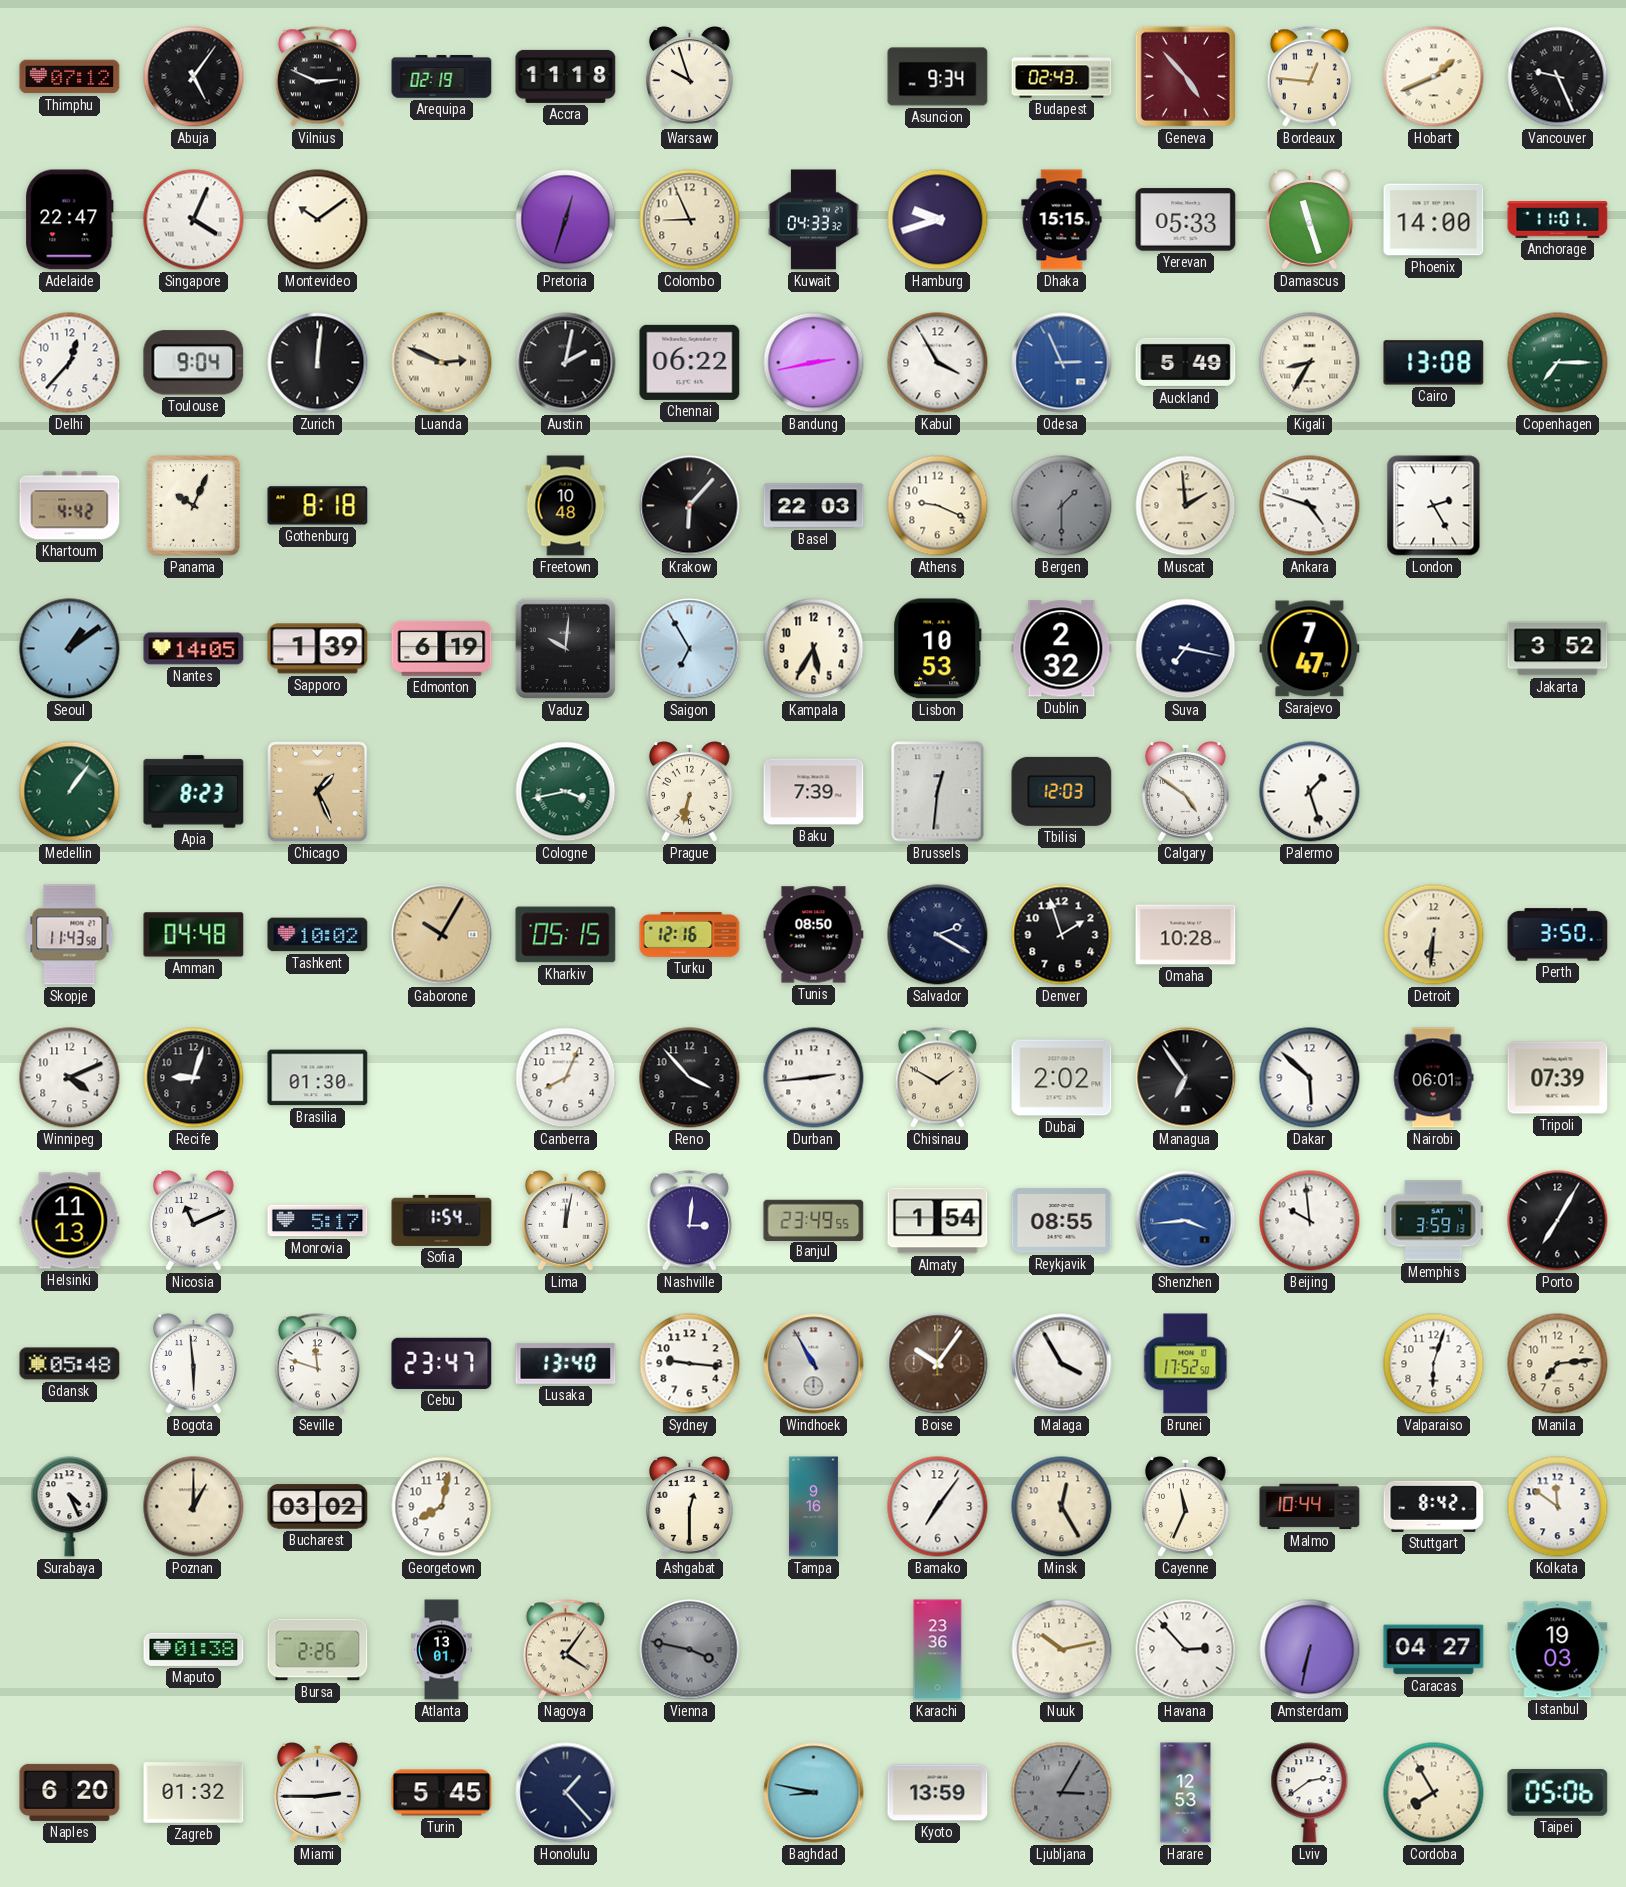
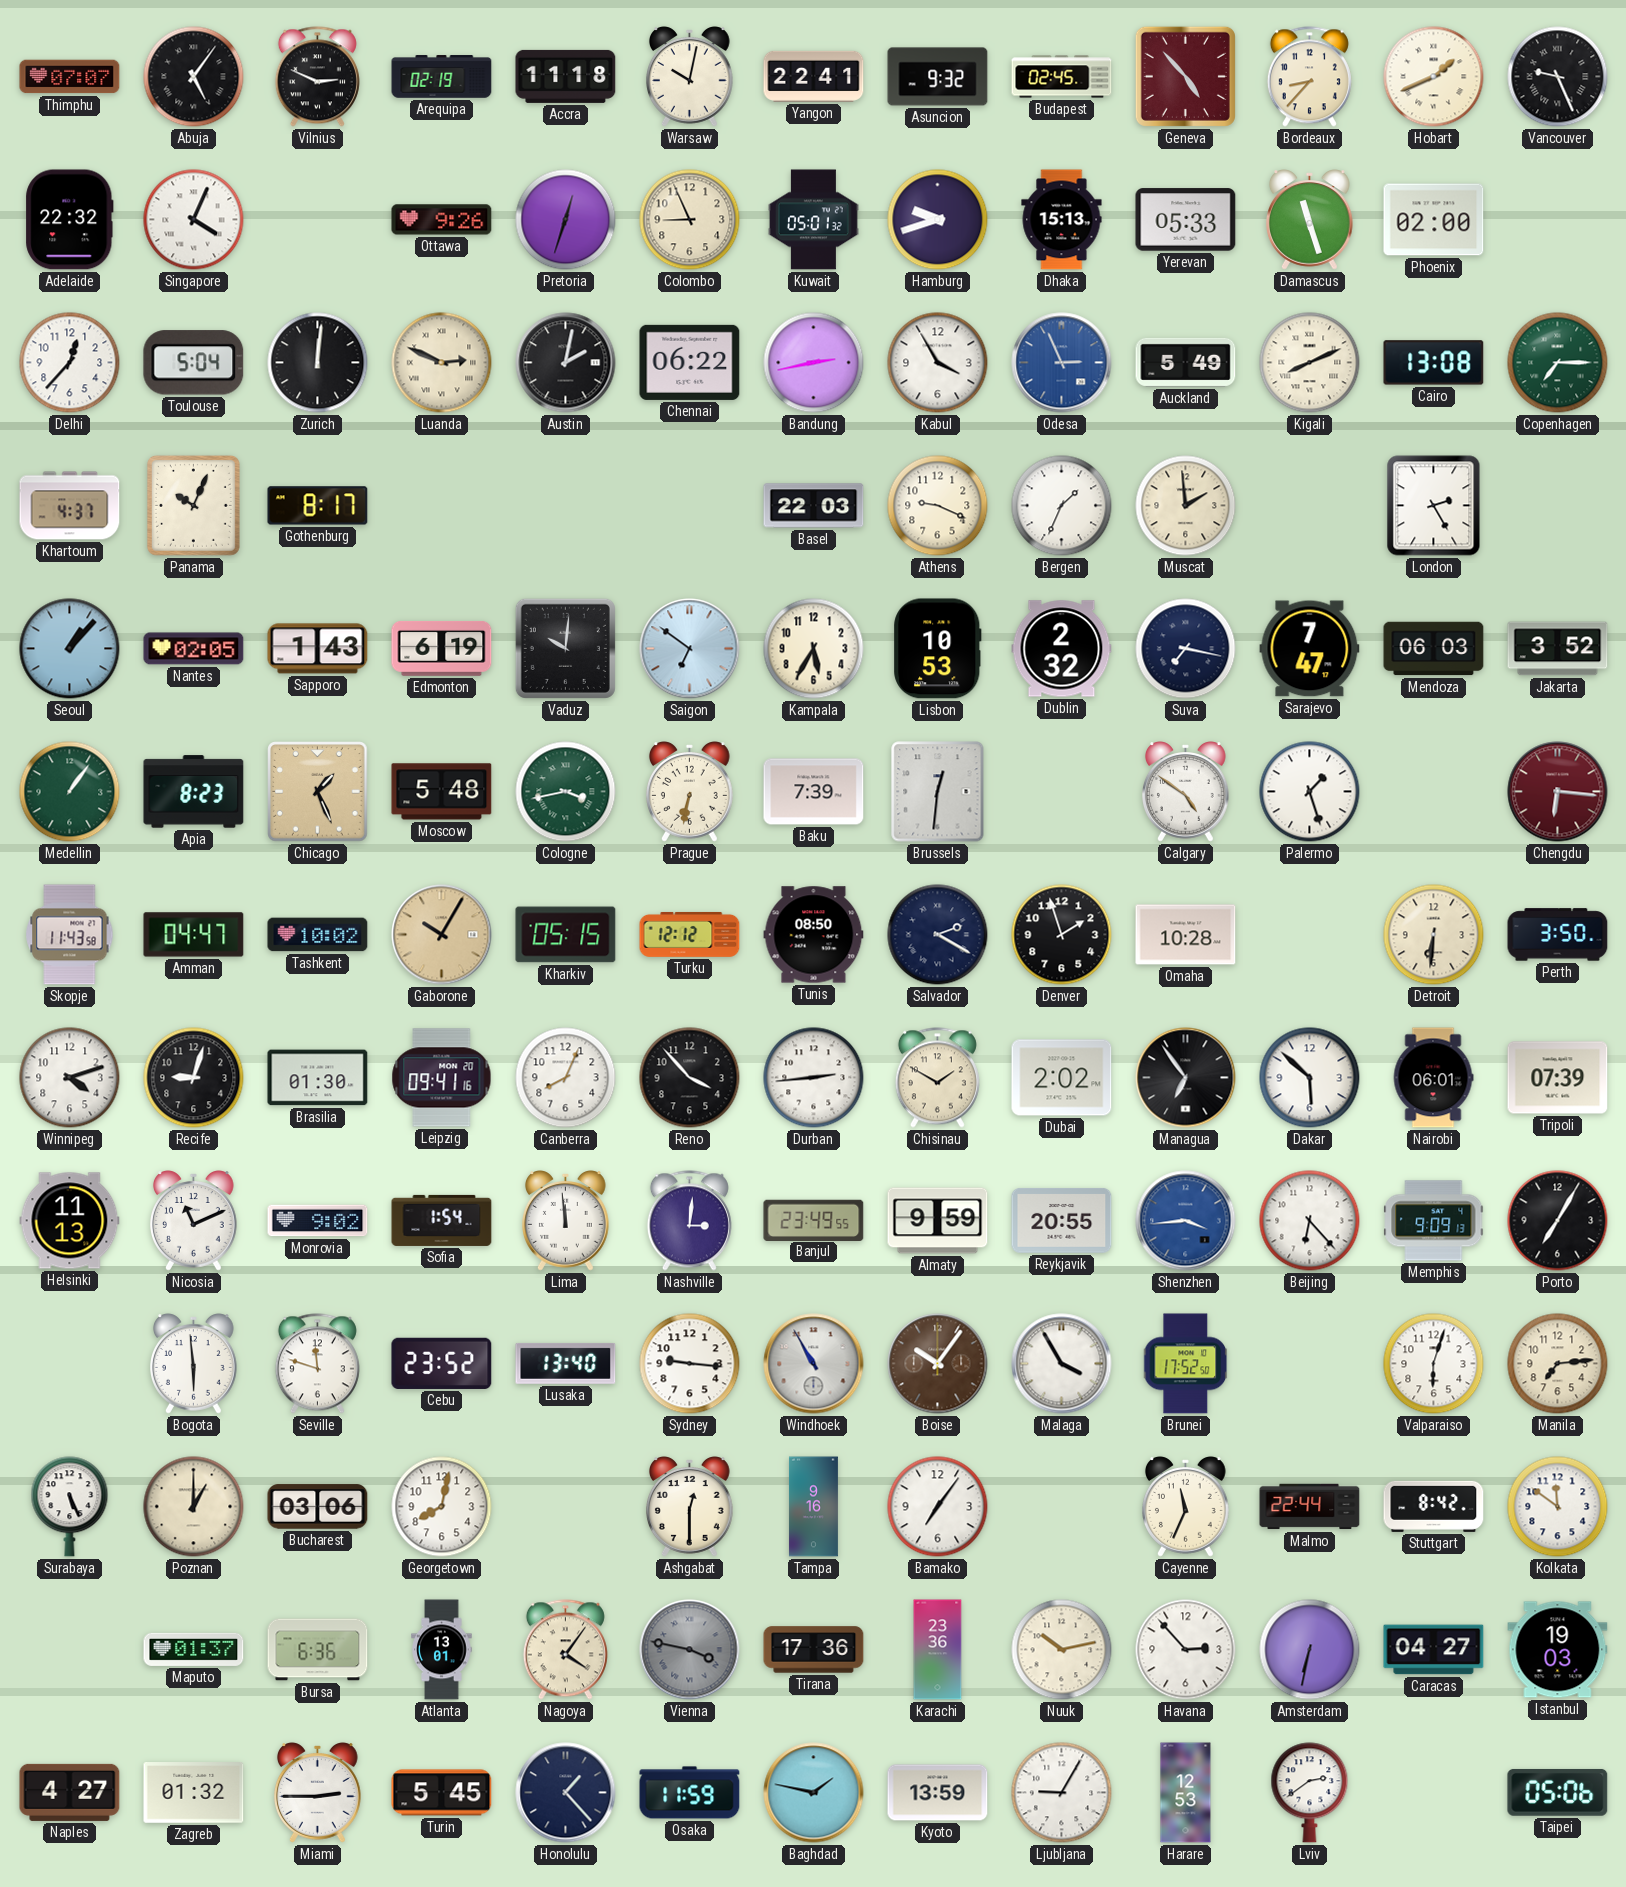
Thimphu: 07:12 -> 07:07 (70, 77)
Warsaw: 9:57 -> 10:02 (690, 77)
Yangon: none -> 22:41 (814, 76)
Asuncion: 9:34 -> 9:32 (938, 77)
Budapest: 02:43 -> 02:45 (1062, 77)
Bordeaux: 12:46 -> 8:37 (1309, 77)
Adelaide: 22:47 -> 22:32 (70, 220)
Montevideo: 10:09 -> none (318, 220)
Ottawa: none -> 9:26 (442, 220)
Kuwait: 04:33 -> 05:01 (813, 220)
Dhaka: 15:15 -> 15:13 (1062, 220)
Phoenix: 14:00 -> 02:00 (1434, 220)
Anchorage: 11:01 -> none (1558, 220)
Toulouse: 9:04 -> 5:04 (194, 363)
Kigali: 8:35 -> 8:11 (1310, 363)
Khartoum: 4:42 -> 4:37 (70, 506)
Gothenburg: 8:18 -> 8:17 (318, 506)
Freetown: 10:48 -> none (566, 506)
Krakow: 6:07 -> none (690, 506)
Bergen: 1:30 -> 1:34 (1062, 506)
Bergen dial: grey -> white (1062, 506)
Ankara: 4:48 -> none (1310, 506)
Seoul: 1:09 -> 1:07 (70, 649)
Nantes: 14:05 -> 02:05 (194, 649)
Sapporo: 1:39 -> 1:43 (318, 649)
Saigon: 6:55 -> 6:51 (690, 649)
Mendoza: none -> 06:03 (1434, 649)
Moscow: none -> 5:48 (442, 792)
Tbilisi: 12:03 -> none (1062, 791)
Chengdu: none -> 6:16 (1558, 792)
Amman: 04:48 -> 04:47 (194, 935)
Turku: 12:16 -> 12:12 (690, 934)
Winnipeg: 4:11 -> 4:12 (70, 1078)
Leipzig: none -> 09:41 (442, 1078)
Monrovia: 5:17 -> 9:02 (318, 1221)
Lima: 12:02 -> 11:59 (566, 1221)
Almaty: 1:54 -> 9:59 (938, 1221)
Reykjavik: 08:55 -> 20:55 (1062, 1220)
Beijing: 9:59 -> 6:23 (1310, 1221)
Memphis: 3:59 -> 9:09 (1434, 1221)
Gdansk: 05:48 -> none (70, 1364)
Cebu: 23:47 -> 23:52 (442, 1363)
Surabaya: 4:26 -> 5:26 (70, 1507)
Bucharest: 03:02 -> 03:06 (318, 1507)
Minsk: 12:25 -> none (1062, 1507)
Malmo: 10:44 -> 22:44 (1310, 1507)
Maputo: 01:38 -> 01:37 (194, 1649)
Bursa: 2:26 -> 6:36 (318, 1650)
Tirana: none -> 17:36 (814, 1650)
Naples: 6:20 -> 4:27 (70, 1792)
Osaka: none -> 11:59 (690, 1793)
Baghdad: 8:47 -> 1:47 (814, 1793)
Ljubljana: 3:05 -> 9:05 (1062, 1793)
Ljubljana dial: grey -> white (1062, 1793)
Cordoba: 7:55 -> none (1434, 1793)
